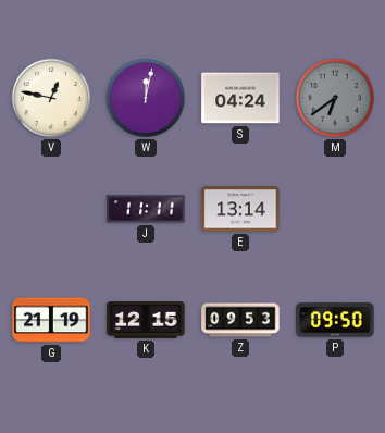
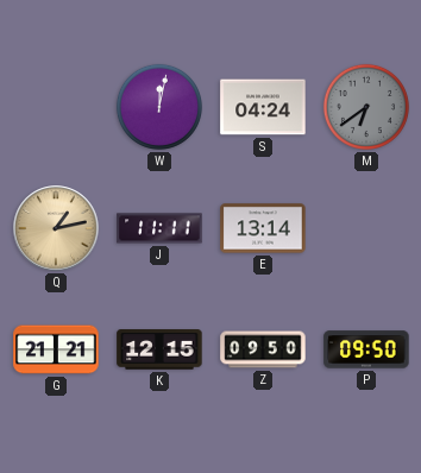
V: 12:47 -> none (51, 98)
Q: none -> 1:13 (56, 228)
G: 21:19 -> 21:21 (56, 349)
Z: 09:53 -> 09:50 (263, 349)
